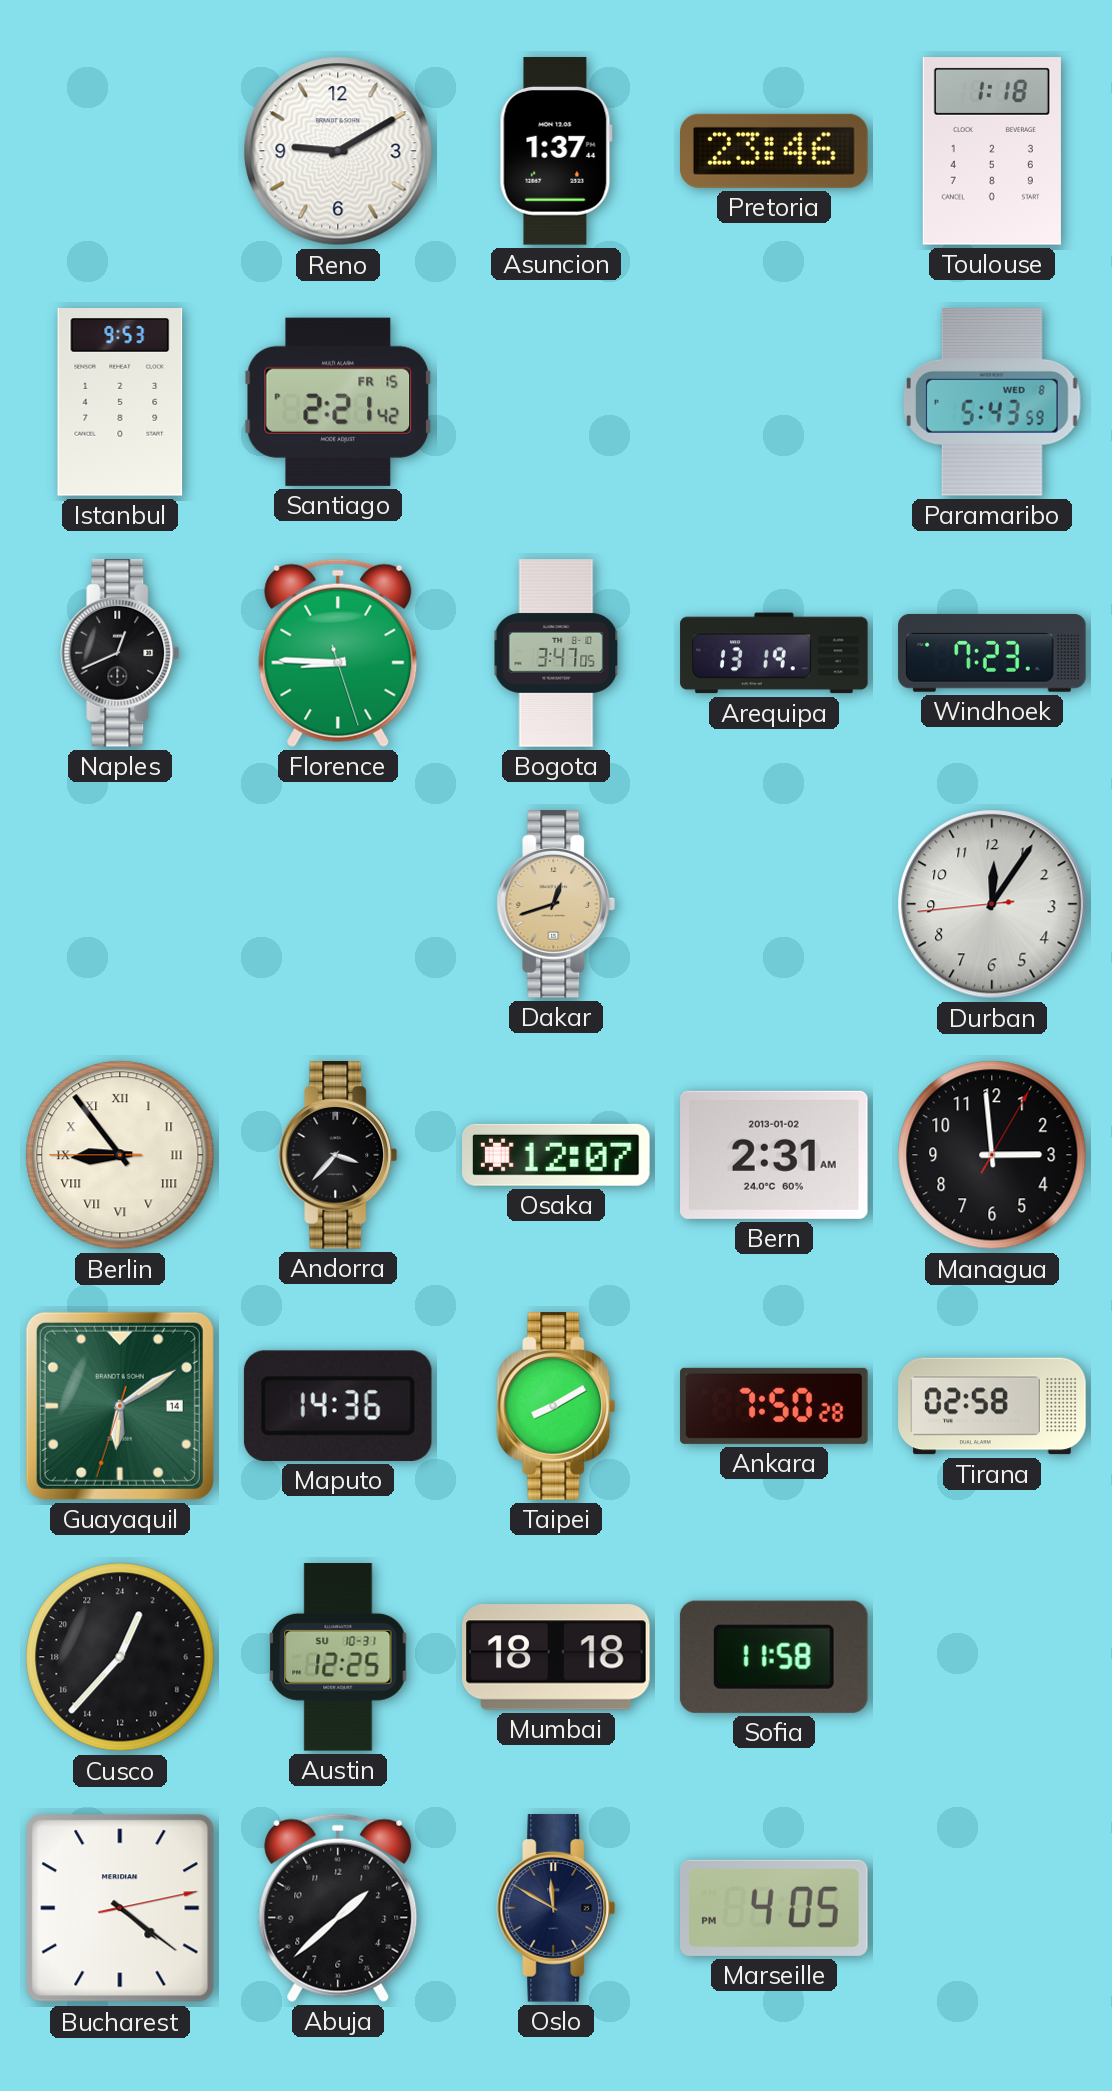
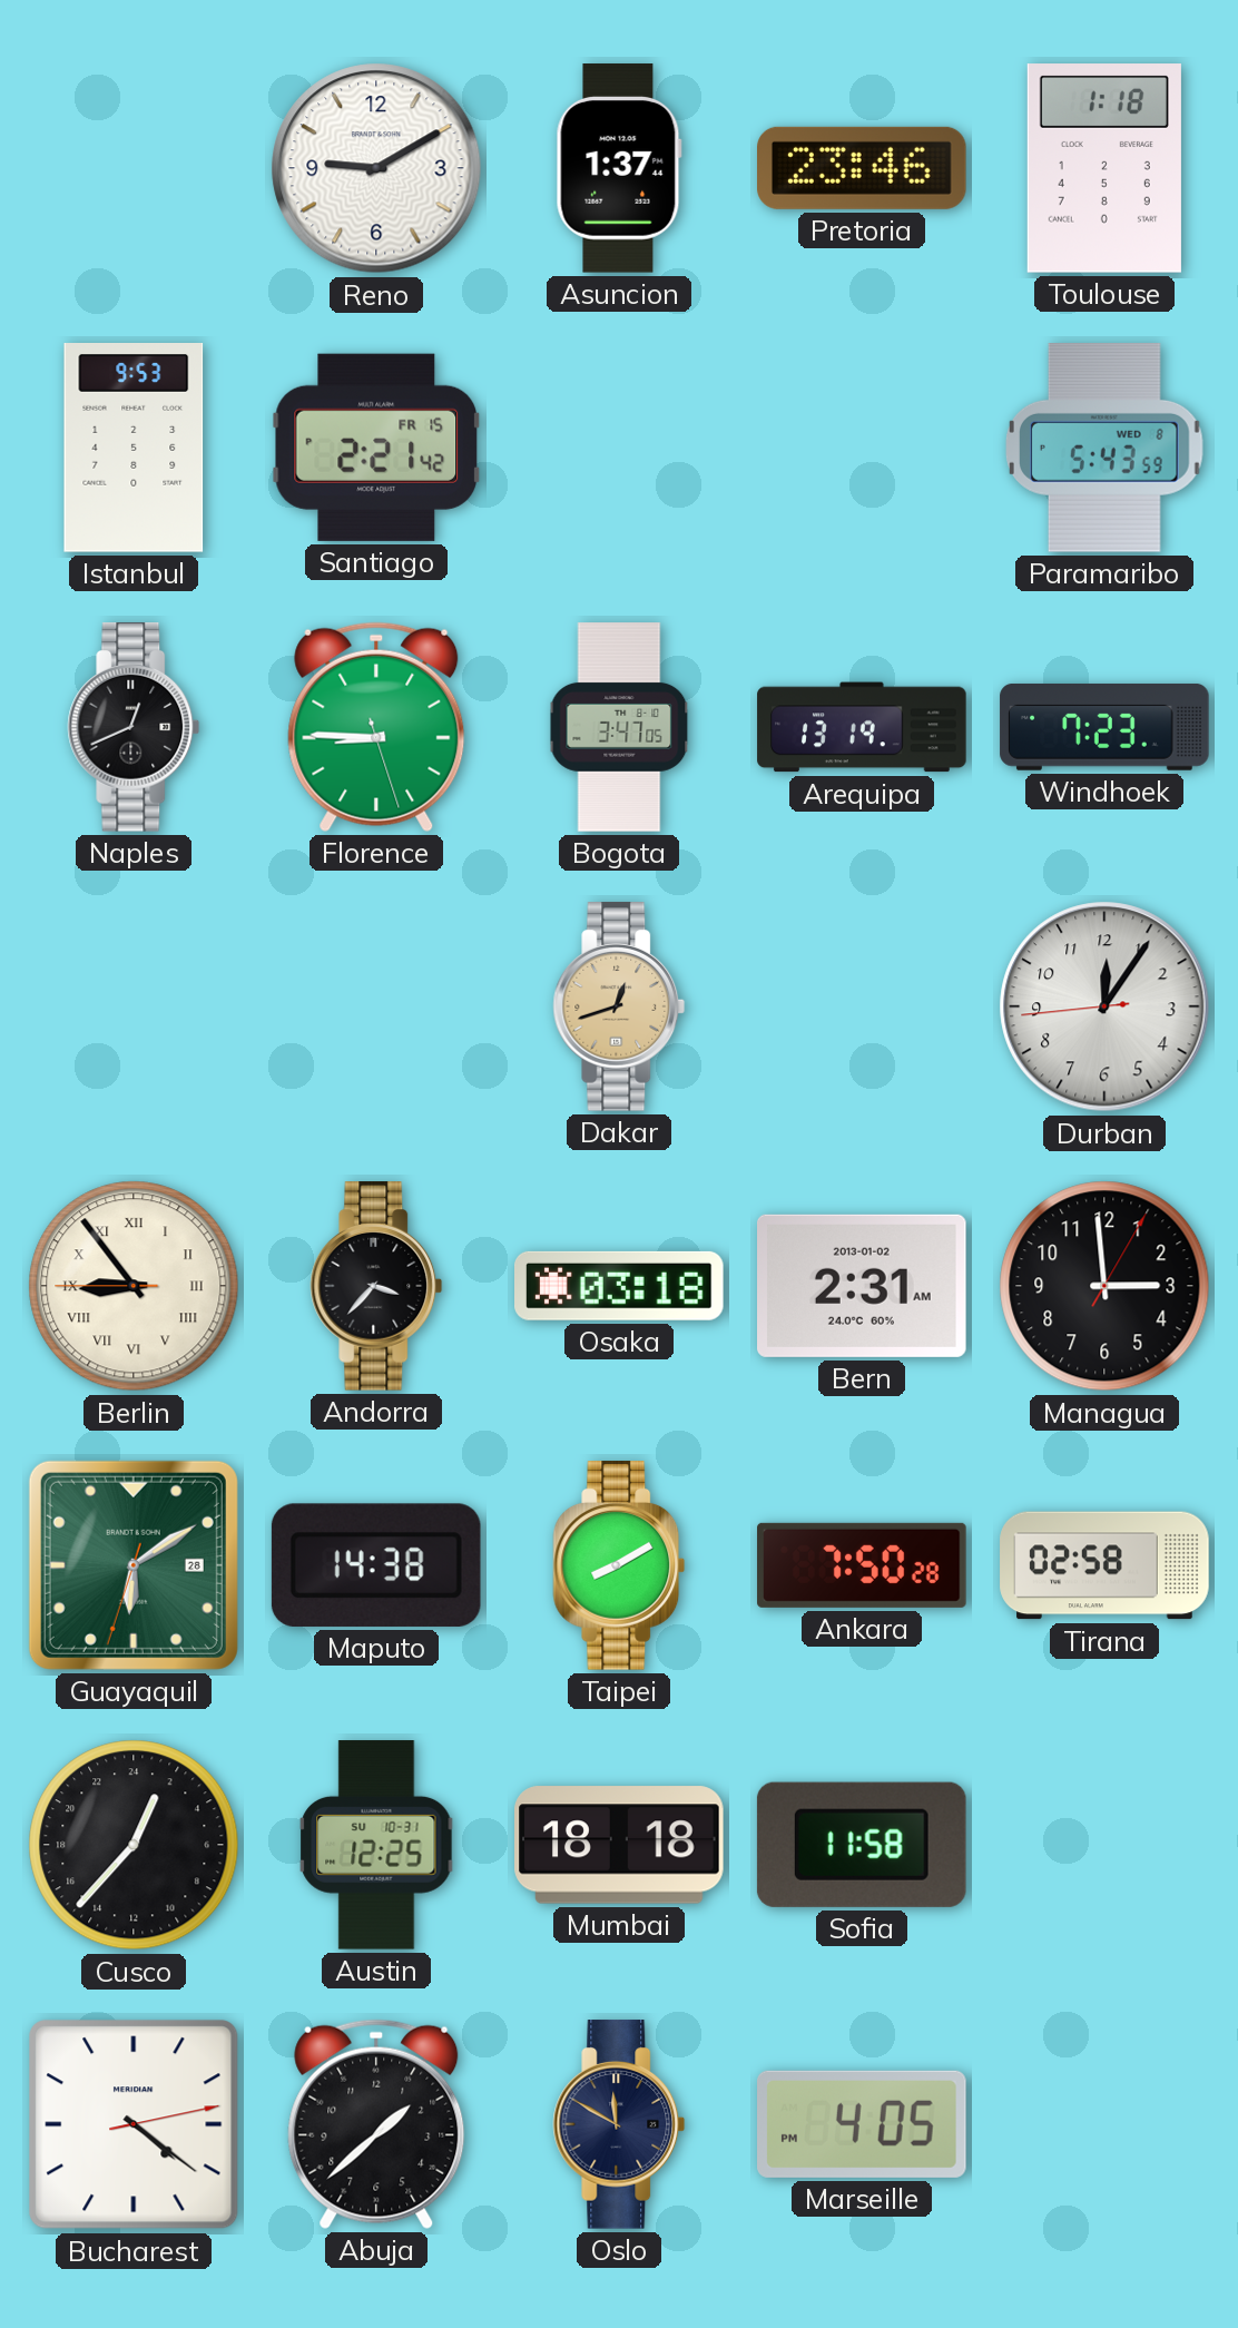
Osaka: 12:07 -> 03:18 (620, 1286)
Guayaquil date: 14 -> 28 (134, 1565)
Maputo: 14:36 -> 14:38 (376, 1565)
